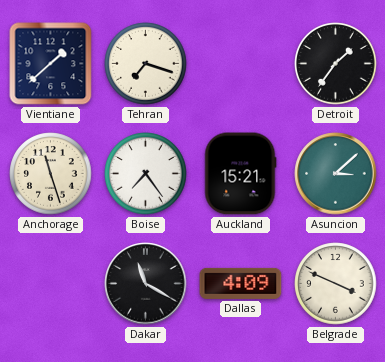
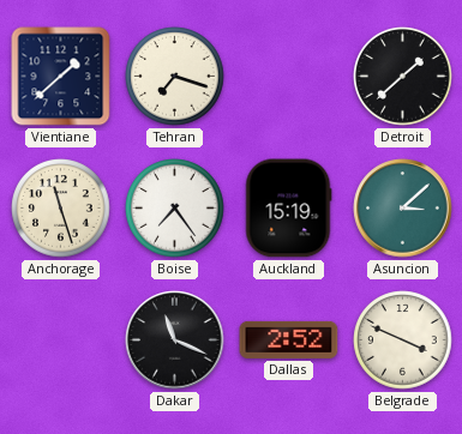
Detroit: 1:36 -> 1:38 (403, 77)
Auckland: 15:21 -> 15:19 (288, 209)
Dakar: 11:20 -> 11:19 (175, 340)
Dallas: 4:09 -> 2:52 (289, 339)
